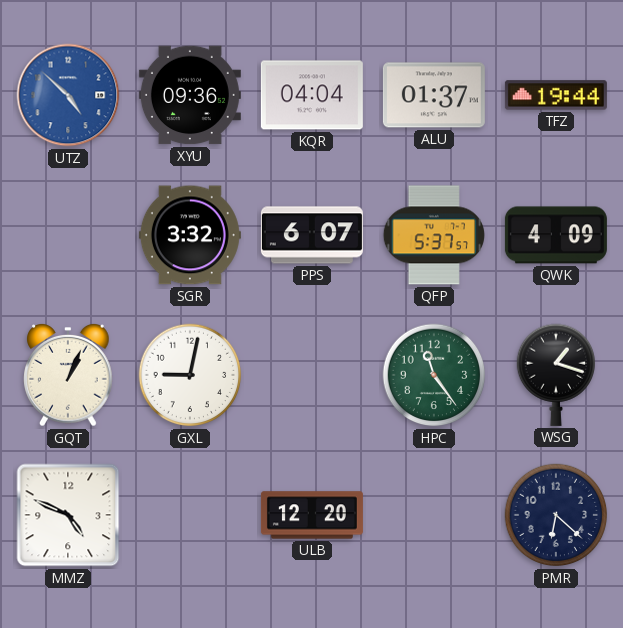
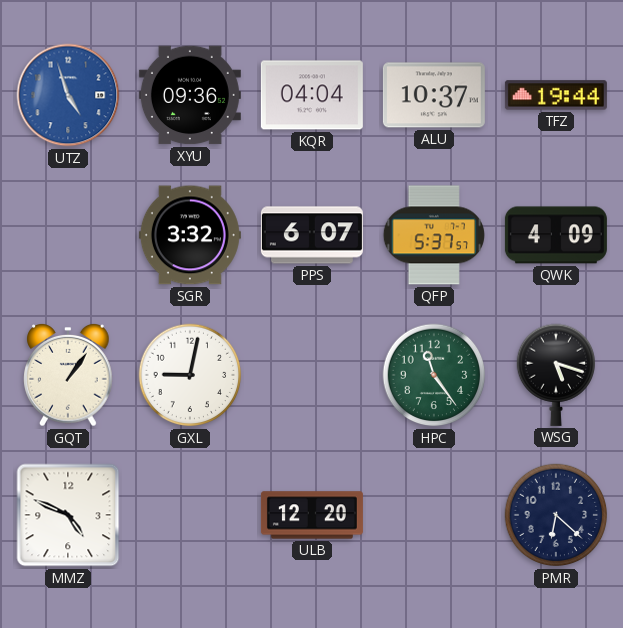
UTZ: 4:52 -> 4:57 (68, 95)
ALU: 01:37 -> 10:37 (434, 95)
GQT: 1:04 -> 1:06 (68, 376)
WSG: 1:18 -> 5:18 (555, 375)
